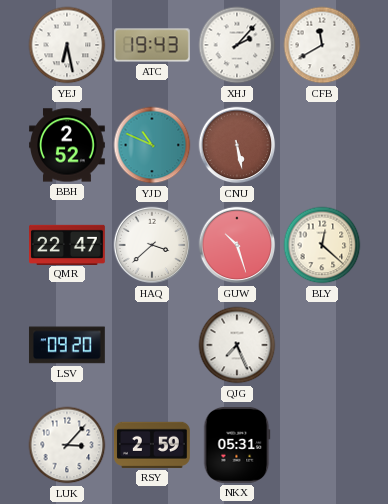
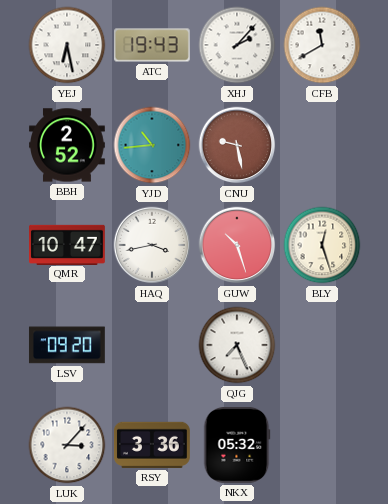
YJD: 10:49 -> 10:44 (152, 145)
CNU: 5:28 -> 9:28 (237, 145)
QMR: 22:47 -> 10:47 (68, 244)
HAQ: 3:38 -> 3:43 (152, 245)
BLY: 12:22 -> 12:27 (322, 245)
RSY: 2:59 -> 3:36 (152, 445)
NKX: 05:31 -> 05:32 (237, 445)
